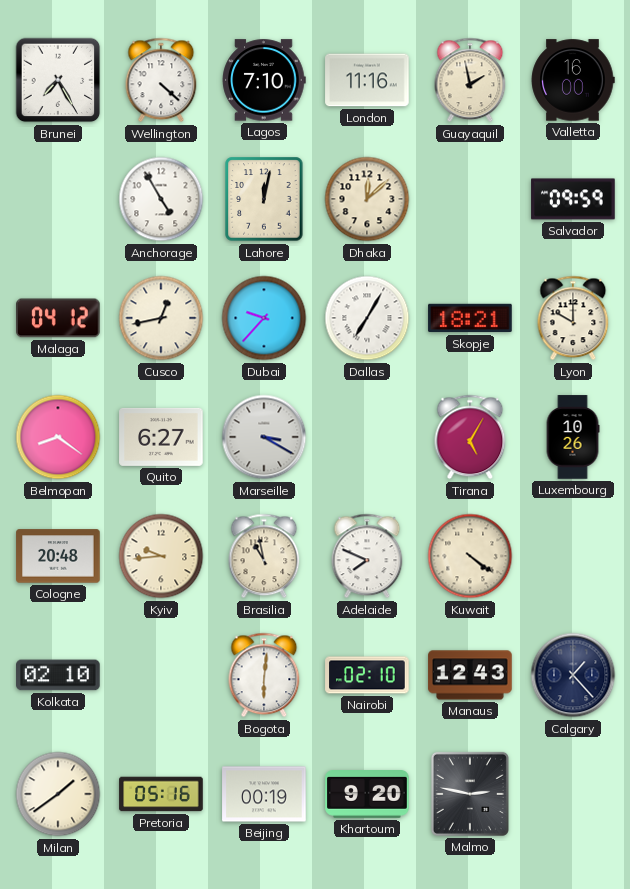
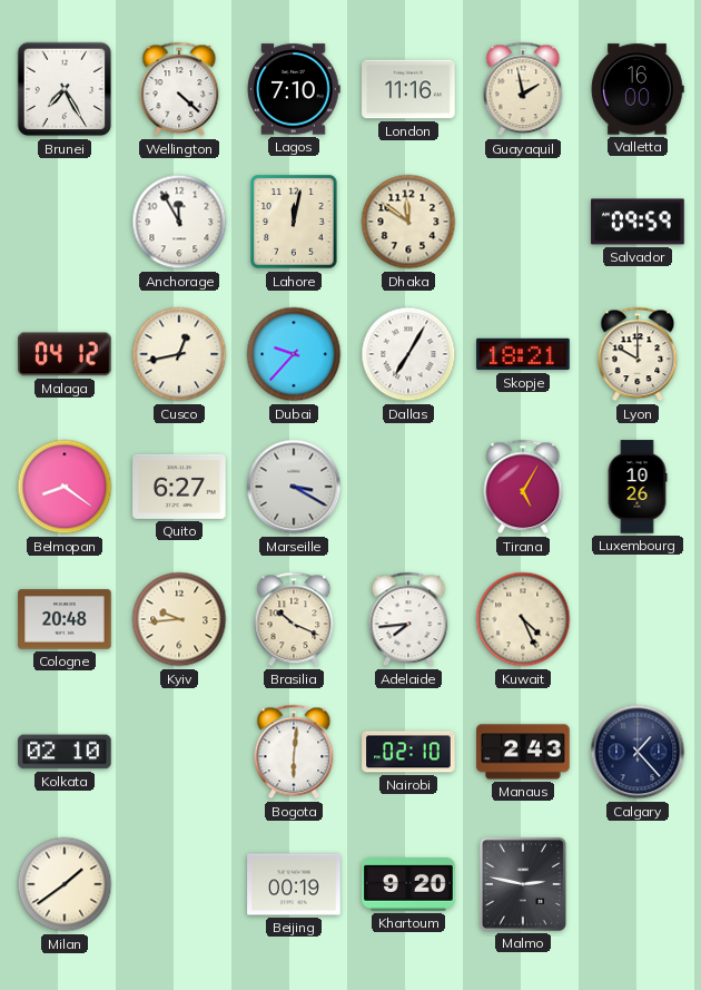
Anchorage: 4:55 -> 11:55 (179, 222)
Dhaka: 12:08 -> 11:51 (408, 222)
Brasilia: 10:58 -> 10:19 (294, 619)
Adelaide: 7:49 -> 7:44 (408, 619)
Kuwait: 4:21 -> 4:26 (523, 619)
Manaus: 12:43 -> 2:43 (523, 752)
Pretoria: 05:16 -> none (161, 794)
